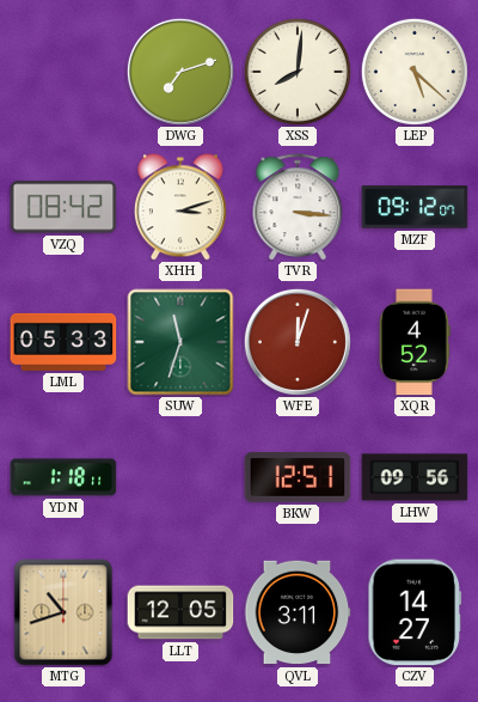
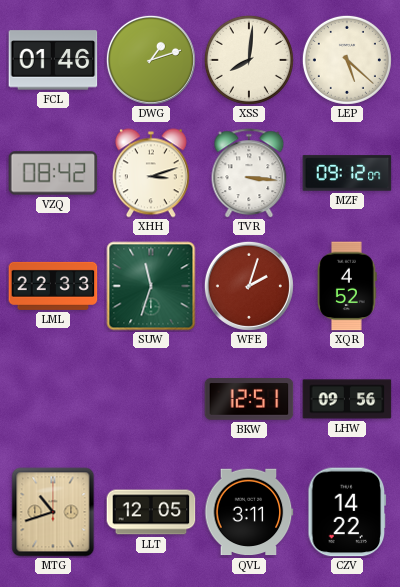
FCL: none -> 01:46 (53, 60)
DWG: 7:12 -> 1:12 (151, 60)
LML: 05:33 -> 22:33 (53, 286)
WFE: 12:03 -> 2:03 (249, 286)
YDN: 1:18 -> none (63, 477)
CZV: 14:27 -> 14:22 (347, 512)
